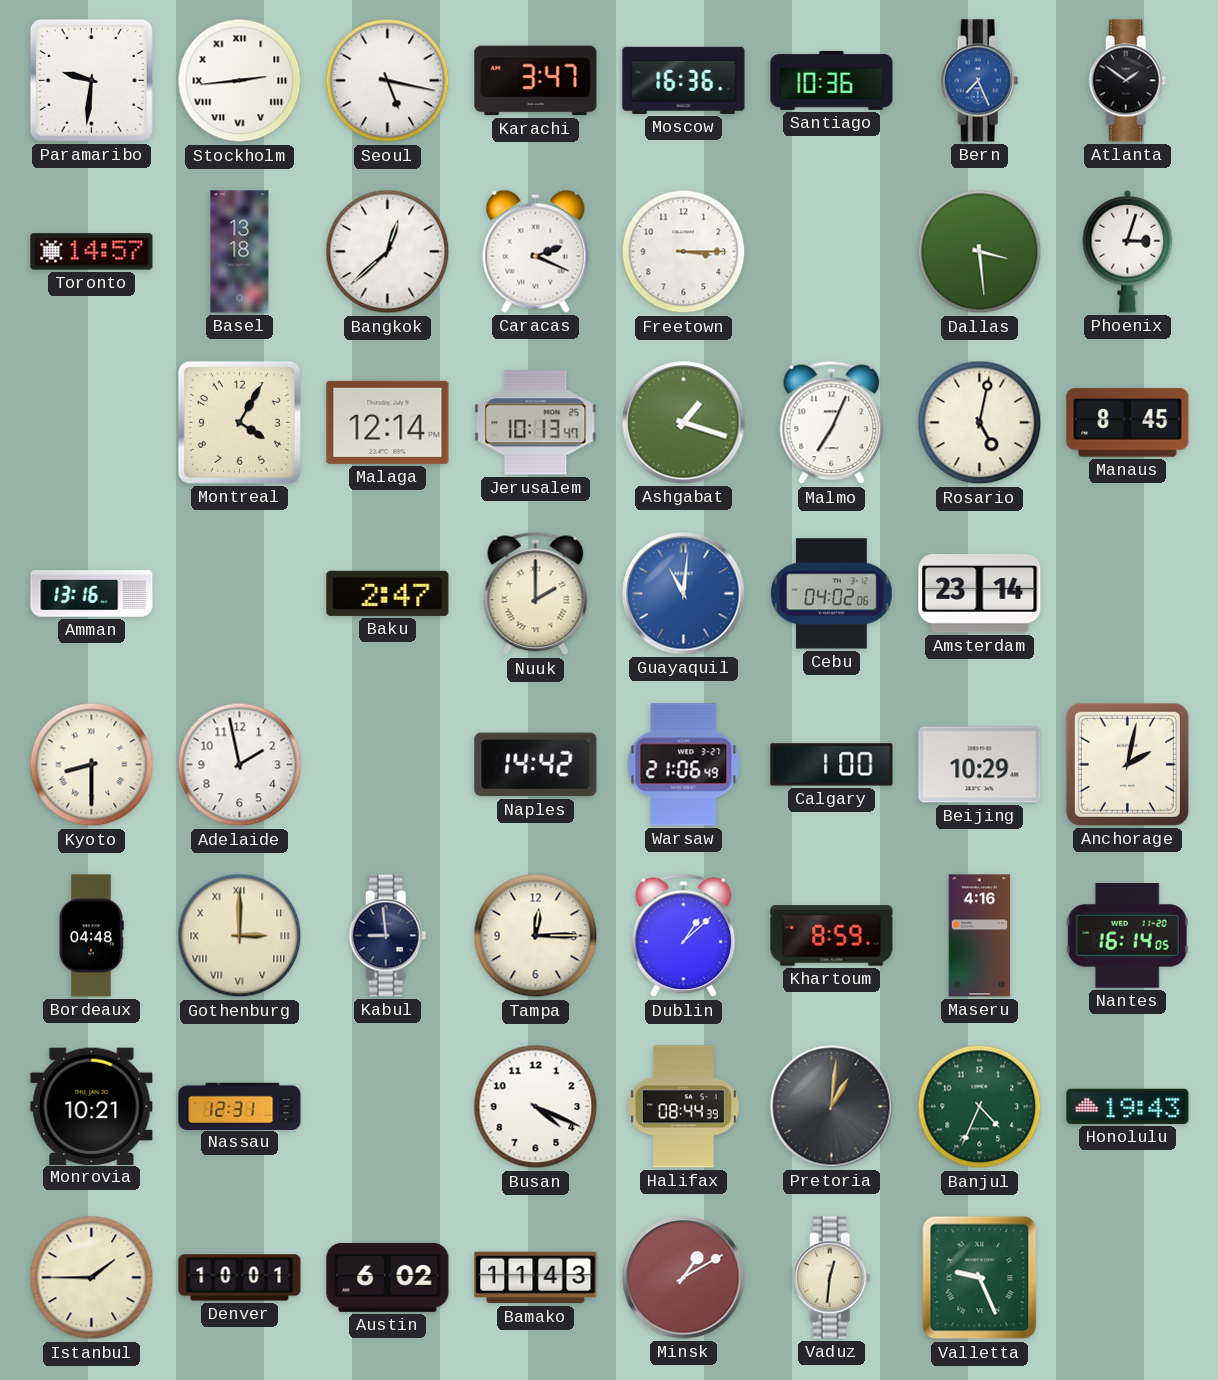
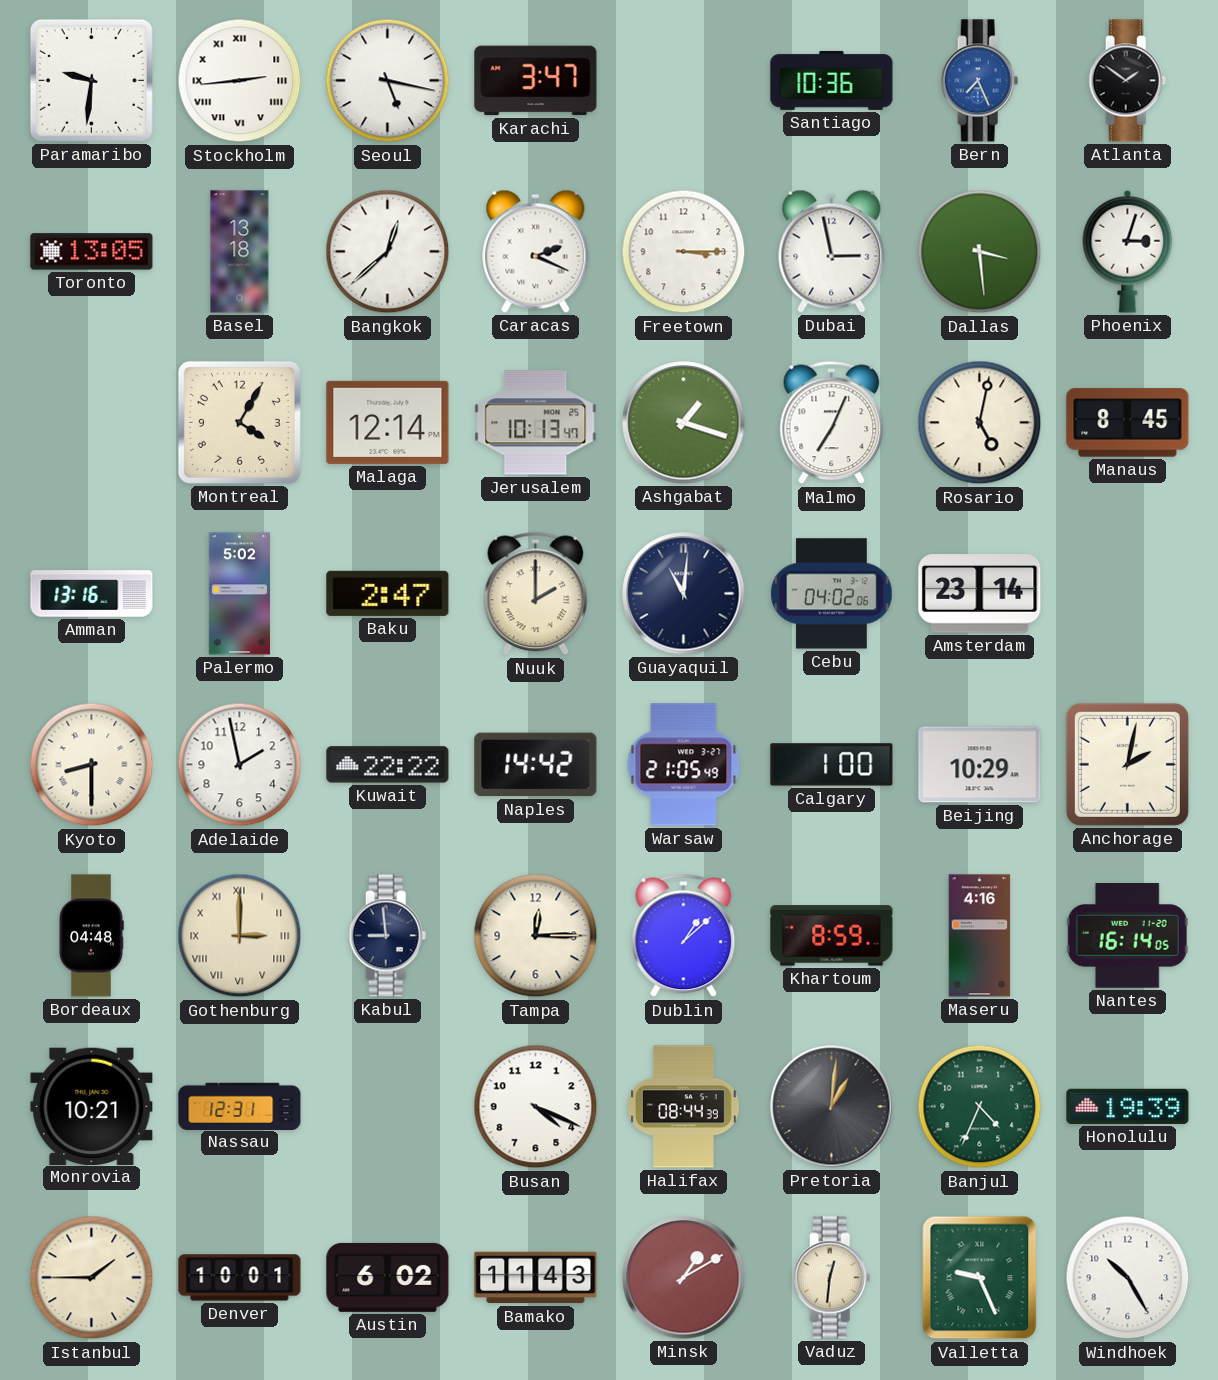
Moscow: 16:36 -> none (684, 80)
Toronto: 14:57 -> 13:05 (92, 252)
Dubai: none -> 2:58 (832, 251)
Palermo: none -> 5:02 (239, 594)
Guayaquil dial: blue -> navy (684, 594)
Kuwait: none -> 22:22 (388, 765)
Warsaw: 21:06 -> 21:05 (684, 765)
Honolulu: 19:43 -> 19:39 (1128, 1106)
Windhoek: none -> 10:25 (1128, 1278)
